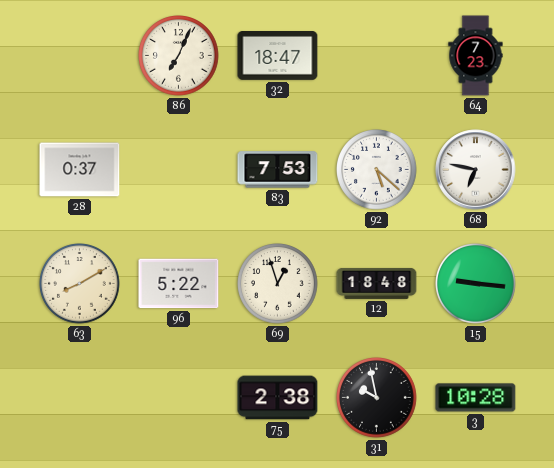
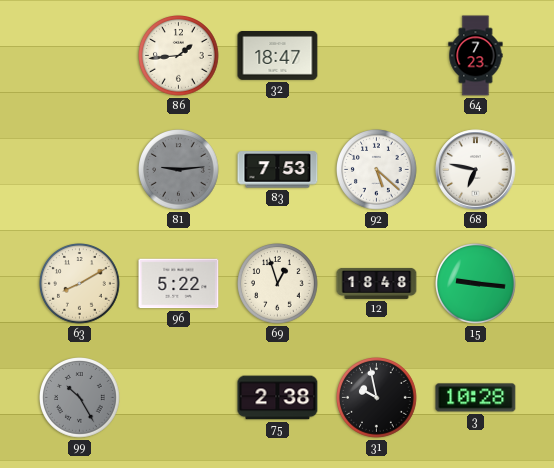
86: 7:04 -> 1:44 (179, 56)
28: 0:37 -> none (80, 170)
81: none -> 9:14 (179, 170)
99: none -> 10:25 (80, 398)
